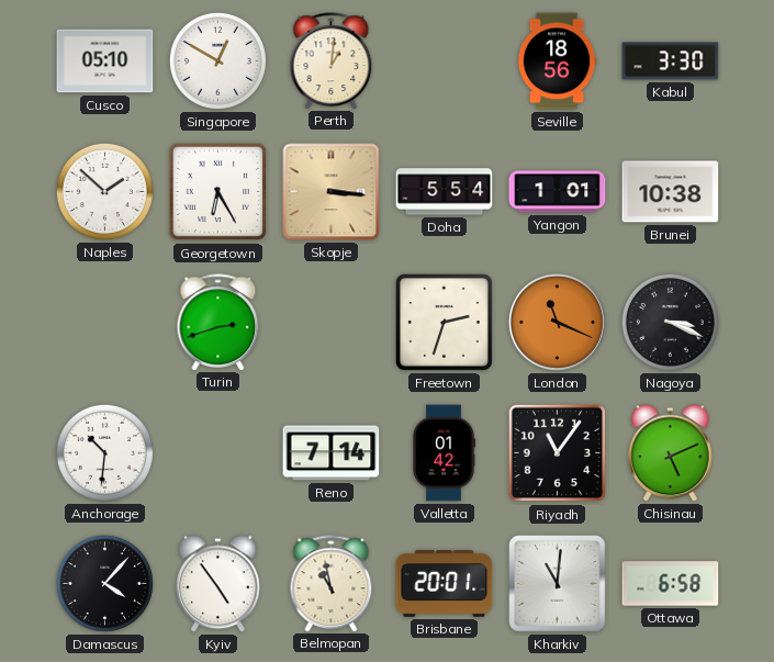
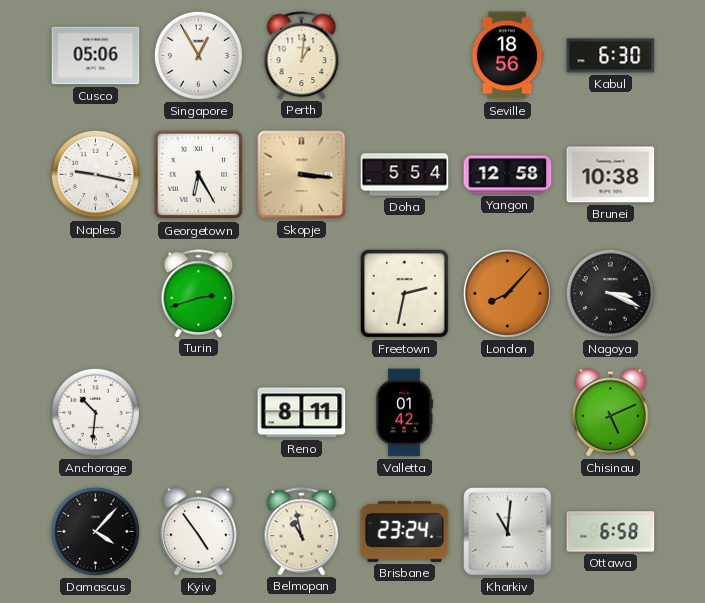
Cusco: 05:10 -> 05:06 (96, 56)
Singapore: 12:50 -> 12:55 (198, 55)
Kabul: 3:30 -> 6:30 (611, 56)
Naples: 1:52 -> 9:17 (95, 174)
Yangon: 1:01 -> 12:58 (508, 175)
Freetown: 2:33 -> 2:32 (404, 293)
London: 11:19 -> 8:07 (507, 293)
Reno: 7:14 -> 8:11 (302, 413)
Riyadh: 11:06 -> none (558, 453)
Brisbane: 20:01 -> 23:24 (405, 532)
